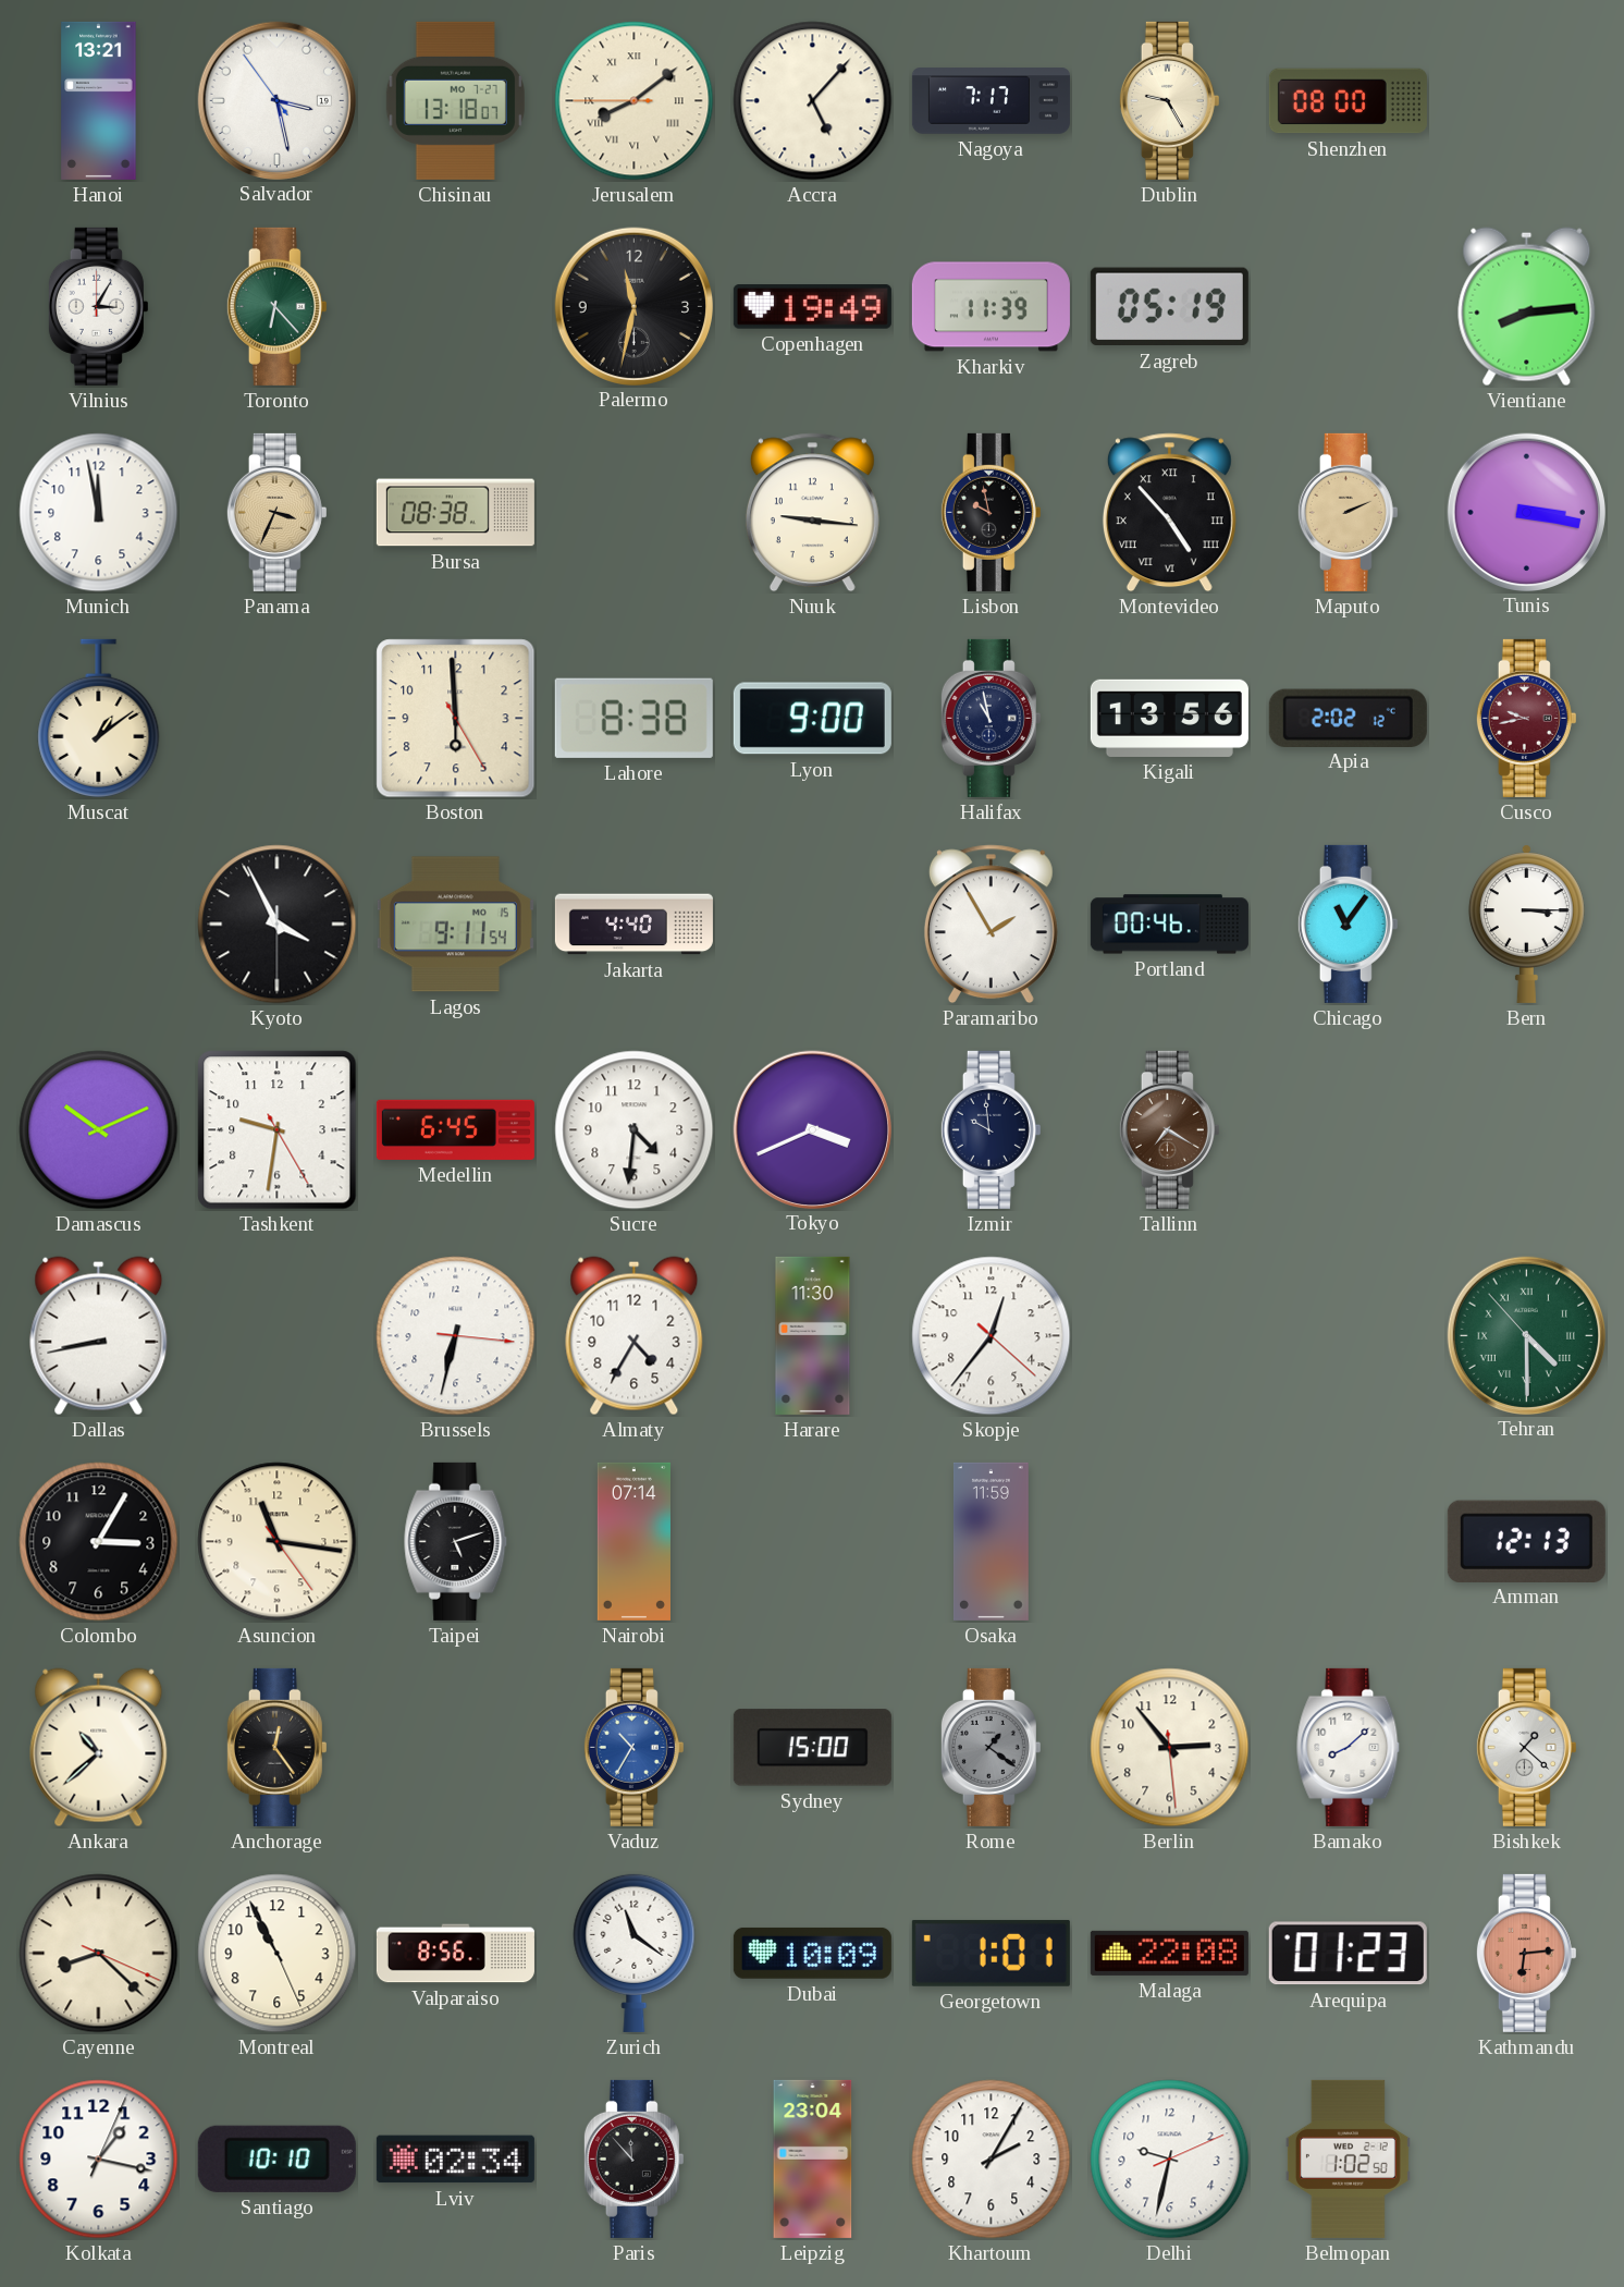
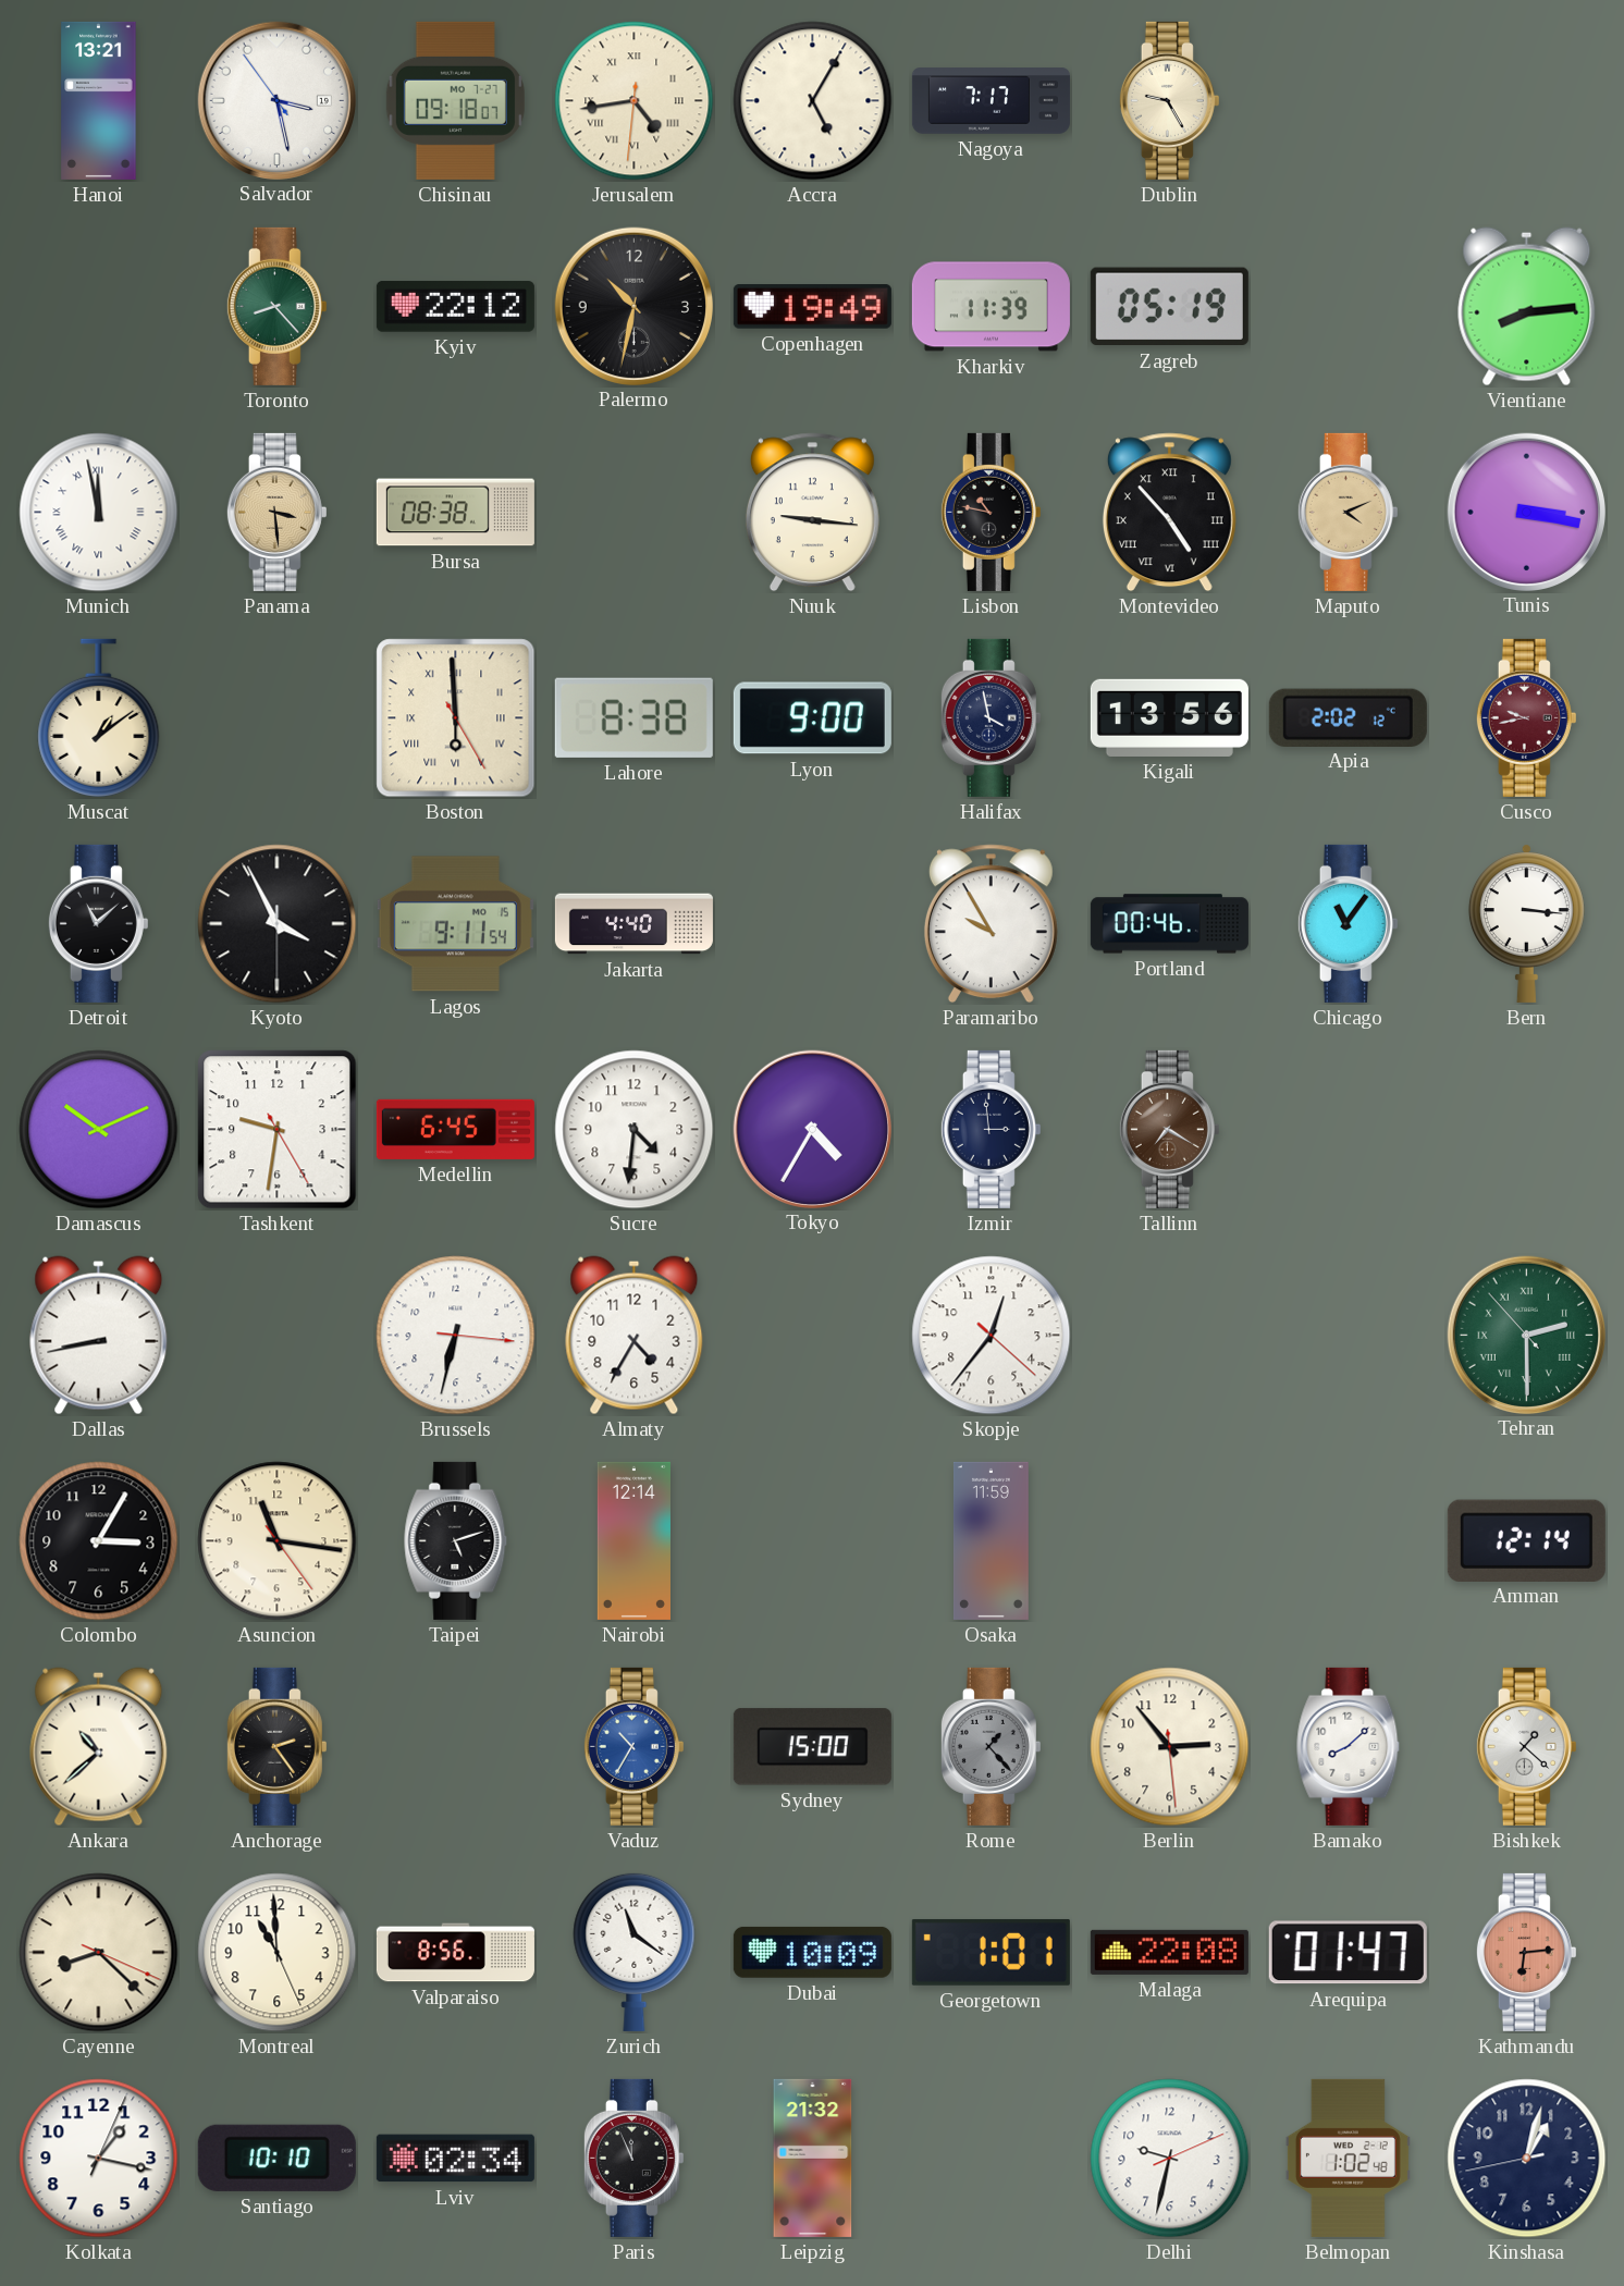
Chisinau: 13:18 -> 09:18 (455, 100)
Jerusalem: 8:08 -> 4:43 (635, 101)
Accra: 5:07 -> 5:05 (813, 101)
Shenzhen: 08:00 -> none (1348, 101)
Vilnius: 3:05 -> none (98, 306)
Toronto: 6:23 -> 8:23 (276, 306)
Kyiv: none -> 22:12 (455, 307)
Palermo: 11:32 -> 10:32 (633, 306)
Munich numerals: Arabic -> Roman (99, 513)
Panama: 3:34 -> 3:29 (276, 512)
Lisbon: 9:58 -> 10:47 (991, 512)
Maputo: 2:11 -> 4:11 (1348, 512)
Boston numerals: Arabic -> Roman (456, 718)
Halifax: 10:58 -> 3:58 (991, 717)
Detroit: none -> 11:08 (98, 923)
Paramaribo: 1:55 -> 9:55 (991, 924)
Bern: 3:15 -> 3:16 (1526, 923)
Tokyo: 3:41 -> 4:35 (812, 1129)
Izmir: 9:59 -> 2:59 (991, 1129)
Harare: 11:30 -> none (813, 1335)
Tehran: 4:29 -> 2:29 (1526, 1335)
Nairobi: 07:14 -> 12:14 (633, 1540)
Amman: 12:13 -> 12:14 (1526, 1540)
Anchorage: 12:24 -> 2:24 (276, 1746)
Rome: 1:21 -> 1:23 (991, 1746)
Montreal: 10:55 -> 10:59 (278, 1953)
Arequipa: 01:23 -> 01:47 (1348, 1953)
Paris: 11:53 -> 11:56 (633, 2158)
Leipzig: 23:04 -> 21:32 (813, 2158)
Khartoum: 2:05 -> none (992, 2160)
Belmopan: 1:02:50 -> 1:02:48 (1348, 2158)
Kinshasa: none -> 1:02 (1527, 2159)
